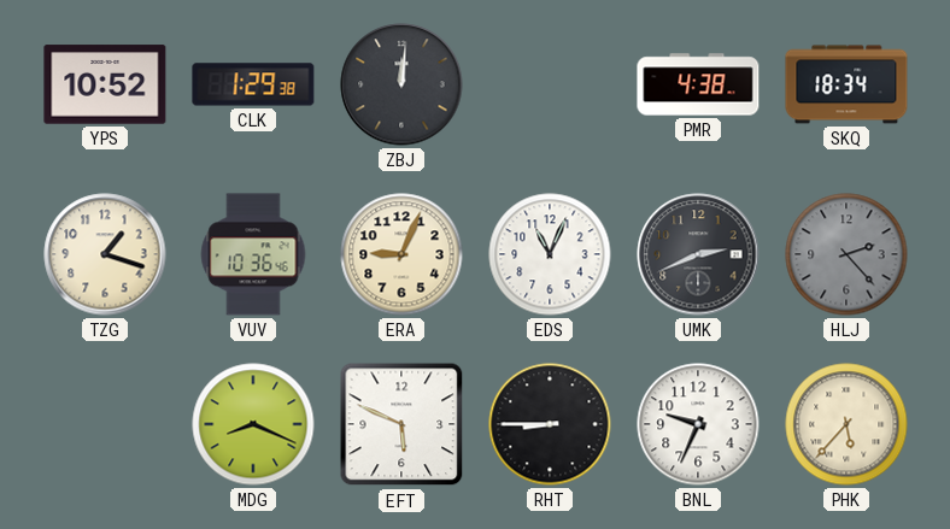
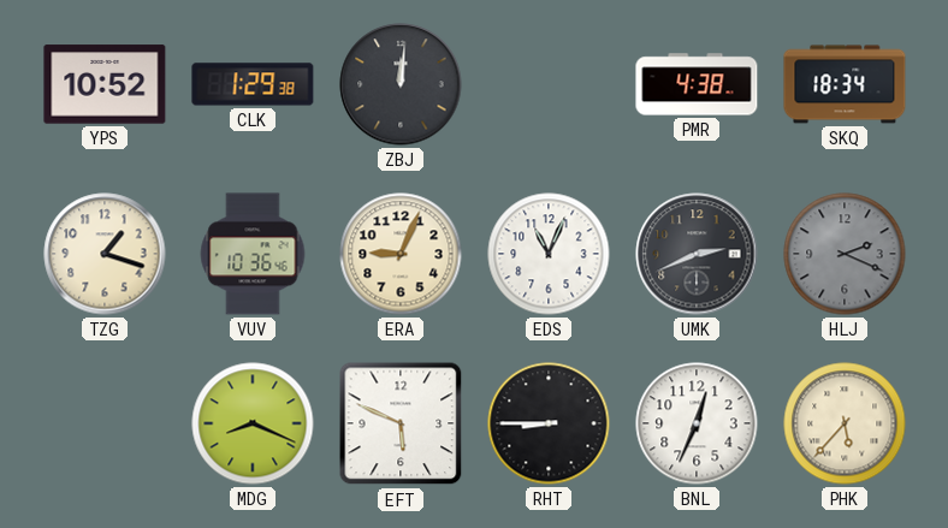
HLJ: 2:23 -> 2:19 (845, 254)
BNL: 9:34 -> 12:34 (697, 423)
